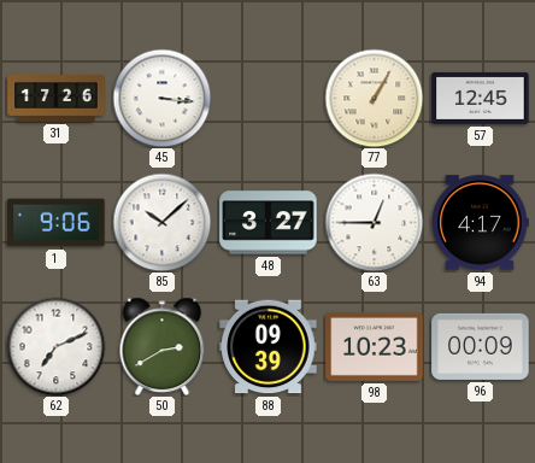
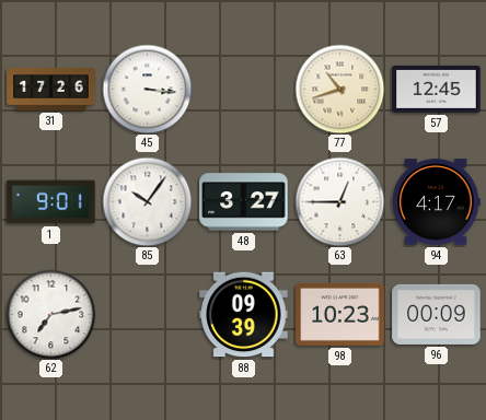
77: 1:05 -> 10:42 (339, 89)
1: 9:06 -> 9:01 (51, 202)
85: 10:08 -> 10:06 (147, 201)
62: 7:11 -> 7:13 (50, 314)
50: 2:40 -> none (163, 346)
